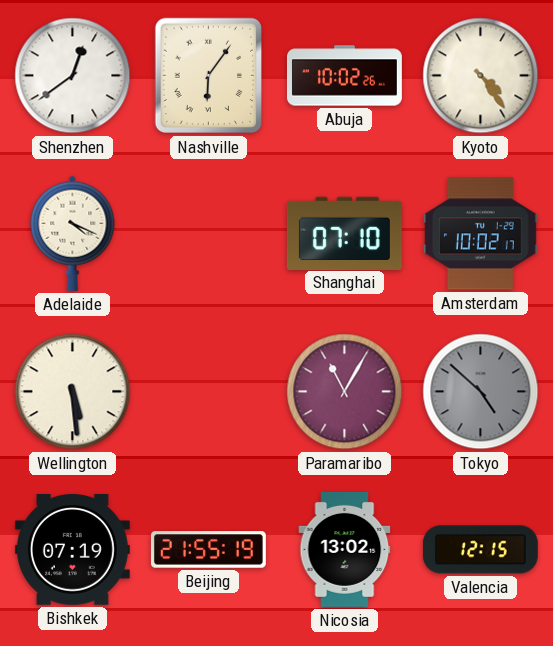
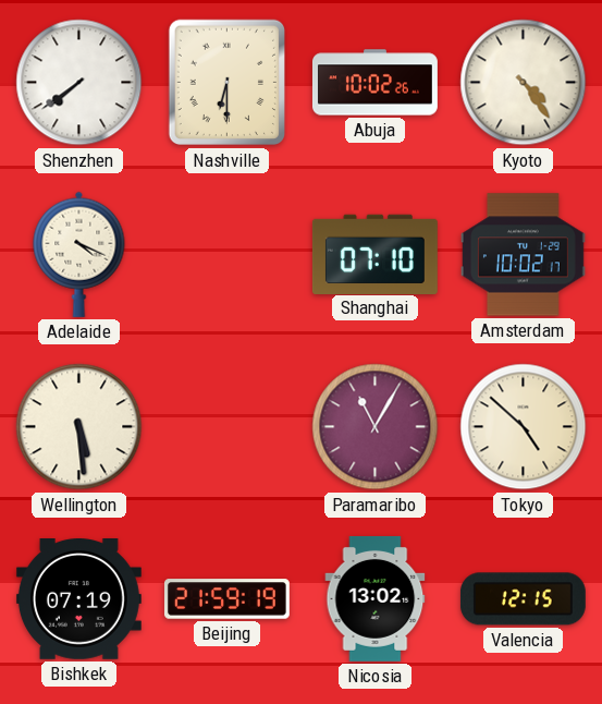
Shenzhen: 12:39 -> 7:39 (79, 83)
Nashville: 6:06 -> 6:30 (226, 83)
Tokyo dial: grey -> cream (524, 427)
Beijing: 21:55 -> 21:59 (226, 599)
